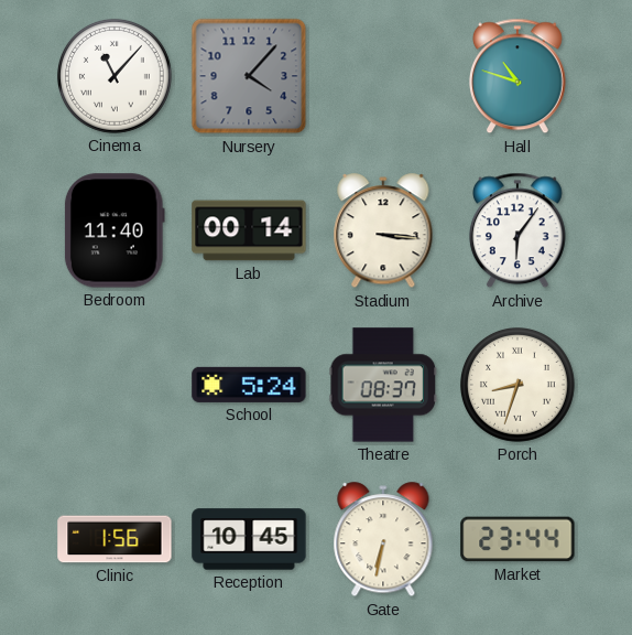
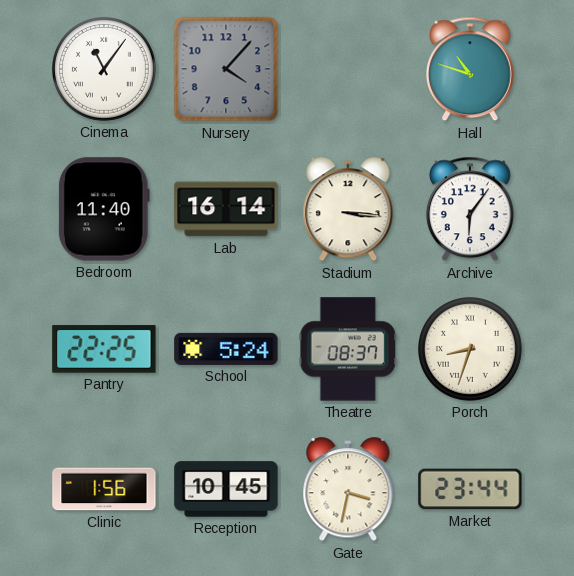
Cinema: 11:07 -> 11:06 (104, 69)
Lab: 00:14 -> 16:14 (226, 209)
Pantry: none -> 22:25 (104, 349)
Gate: 6:32 -> 3:32 (348, 490)
